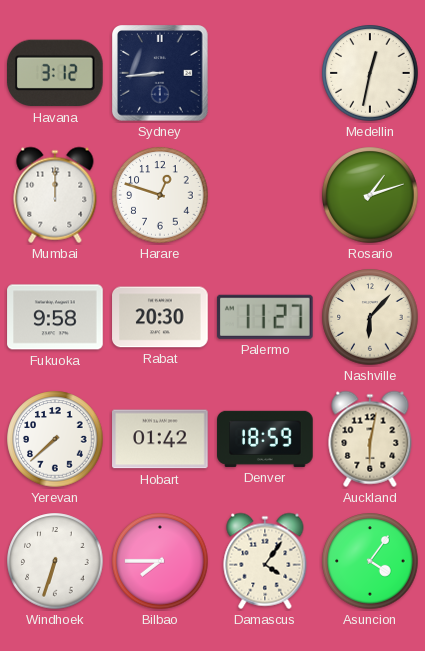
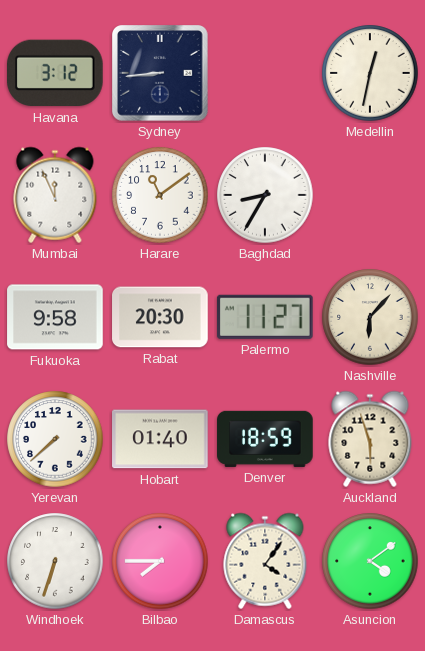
Mumbai: 12:00 -> 11:56 (55, 195)
Harare: 12:48 -> 11:09 (160, 195)
Baghdad: none -> 8:35 (265, 195)
Rosario: 1:12 -> none (370, 195)
Hobart: 01:42 -> 01:40 (160, 439)
Auckland: 6:02 -> 5:57 (370, 439)
Asuncion: 4:06 -> 4:09 (370, 561)
